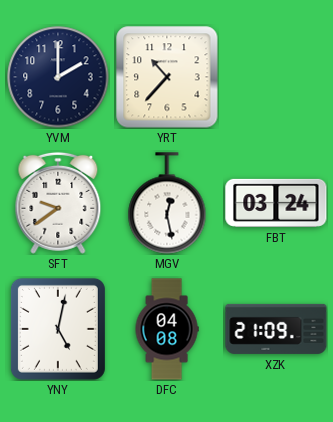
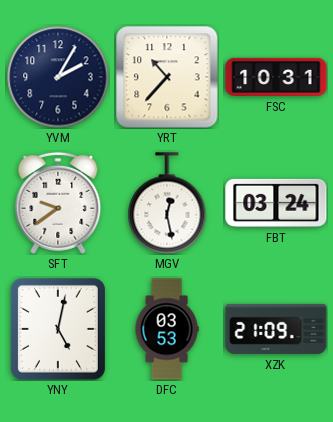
YVM: 2:00 -> 2:05 (58, 77)
FSC: none -> 10:31 (276, 77)
DFC: 04:08 -> 03:53 (167, 329)
